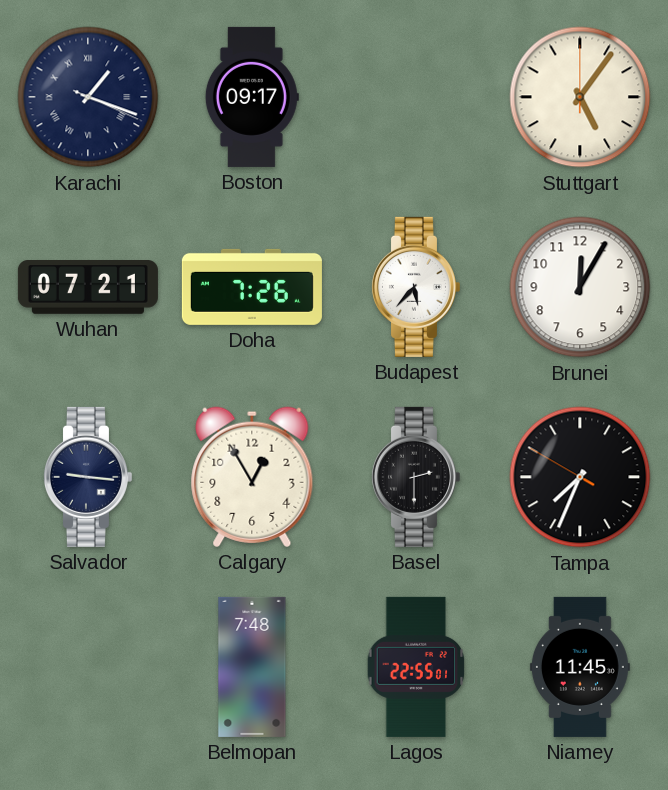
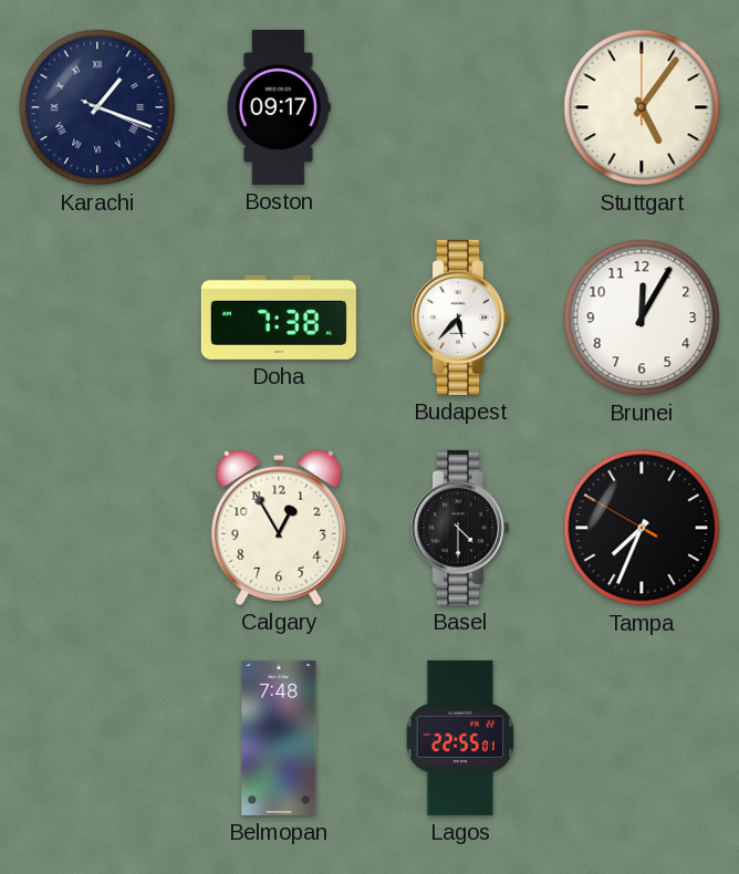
Wuhan: 07:21 -> none (88, 288)
Doha: 7:26 -> 7:38 (279, 318)
Salvador: 9:16 -> none (87, 477)
Basel: 2:30 -> 4:30 (459, 528)
Niamey: 11:45 -> none (580, 667)
